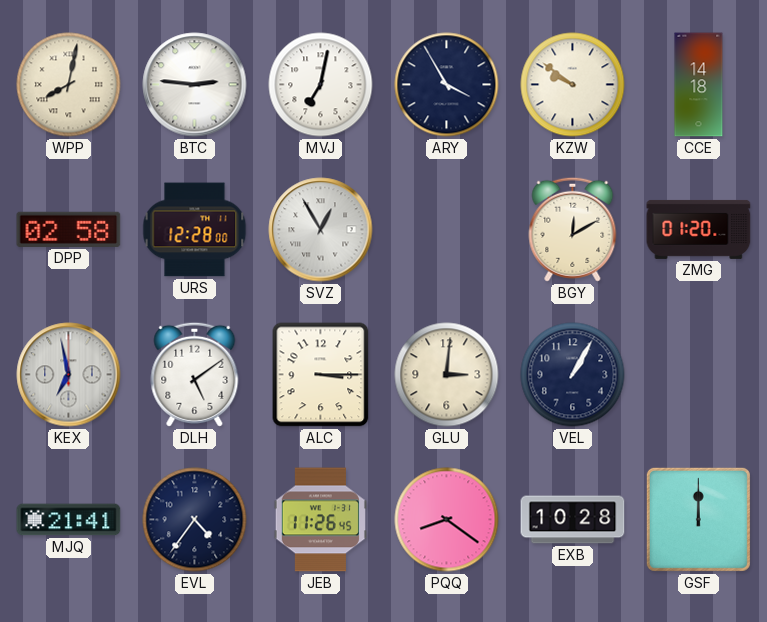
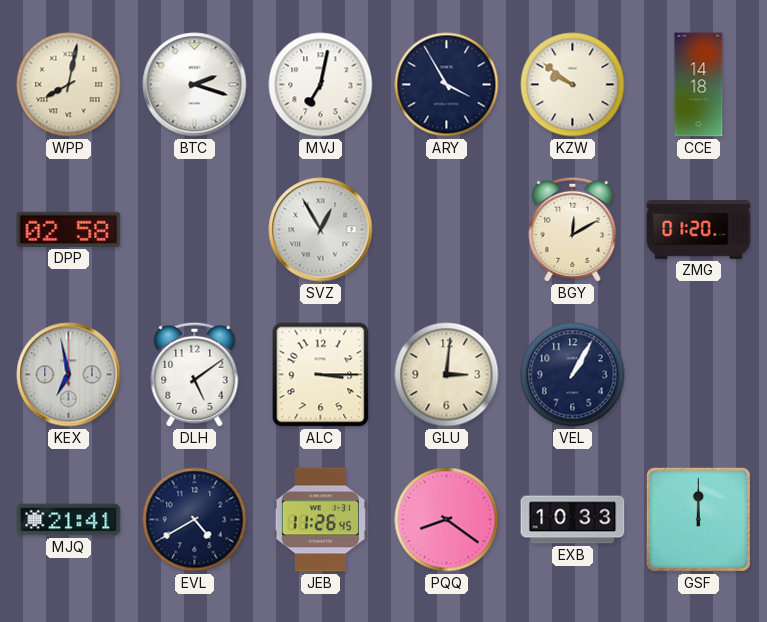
BTC: 2:46 -> 2:18 (195, 85)
URS: 12:28 -> none (195, 230)
EVL: 4:36 -> 4:40 (195, 520)
EXB: 10:28 -> 10:33 (573, 520)
